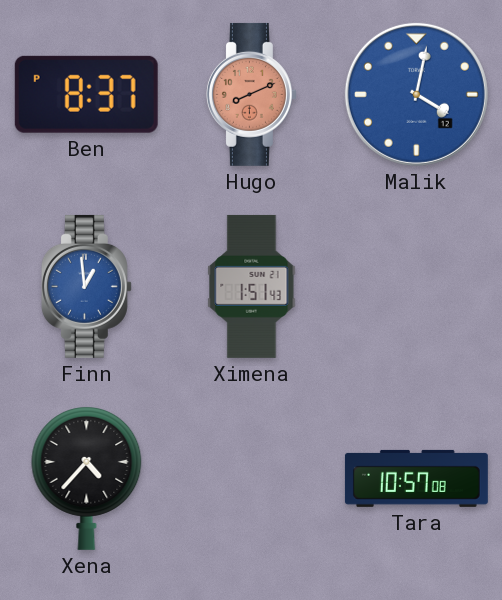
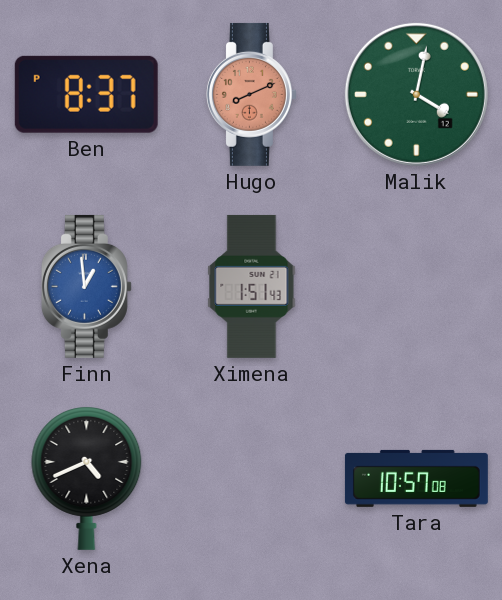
Malik dial: blue -> green (416, 94)
Xena: 4:37 -> 4:41 (87, 479)
